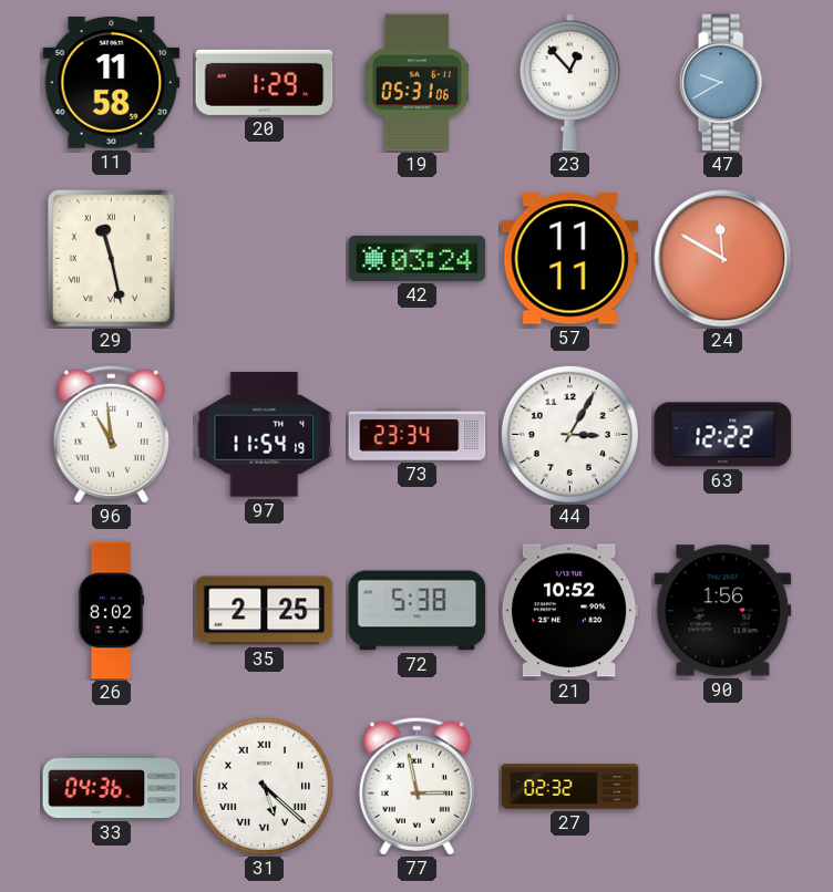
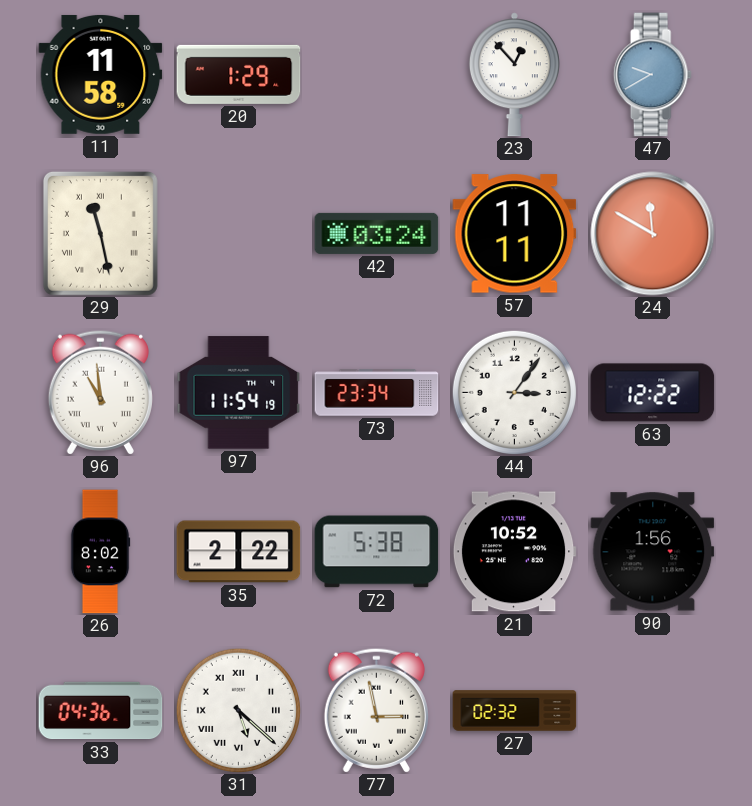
19: 05:31 -> none (416, 83)
44: 3:05 -> 3:06 (514, 392)
35: 2:25 -> 2:22 (239, 552)
